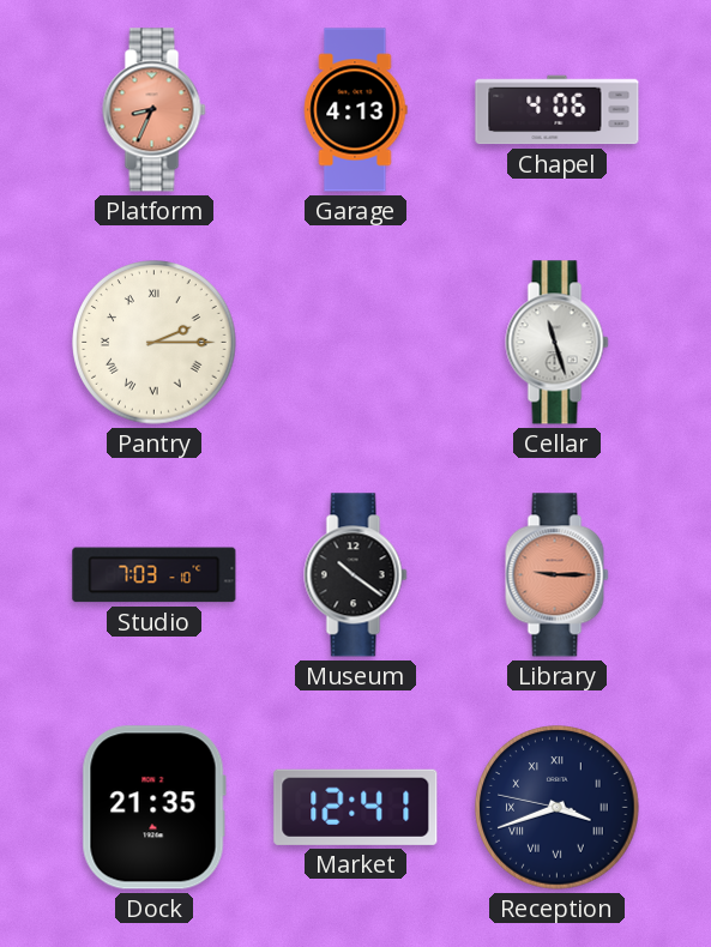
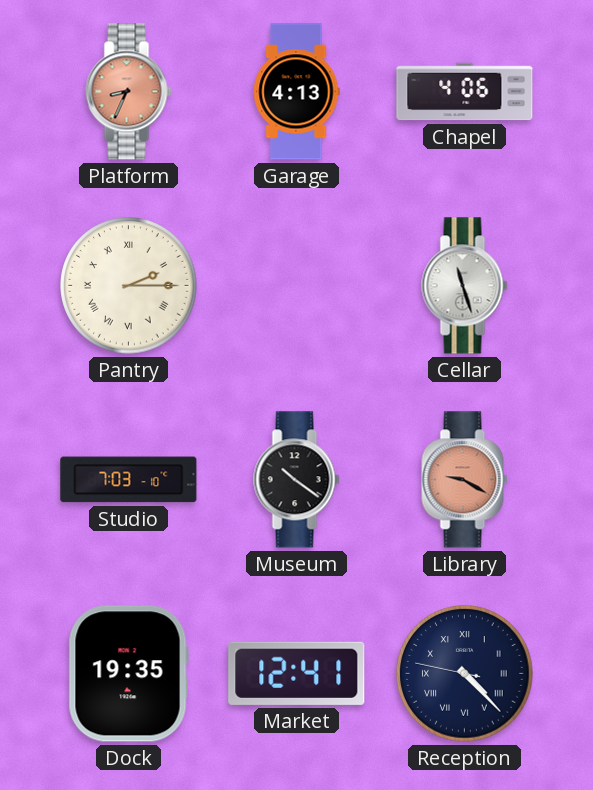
Library: 9:15 -> 9:20 (465, 480)
Dock: 21:35 -> 19:35 (128, 674)
Reception: 3:41 -> 4:22 (465, 674)
